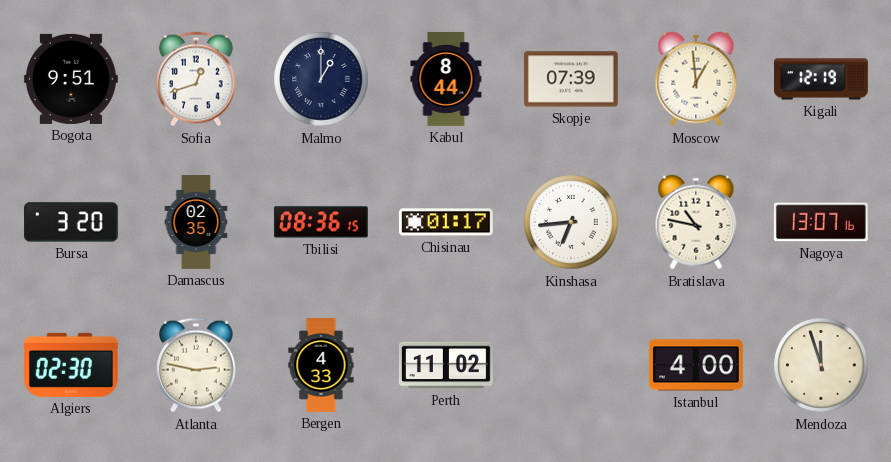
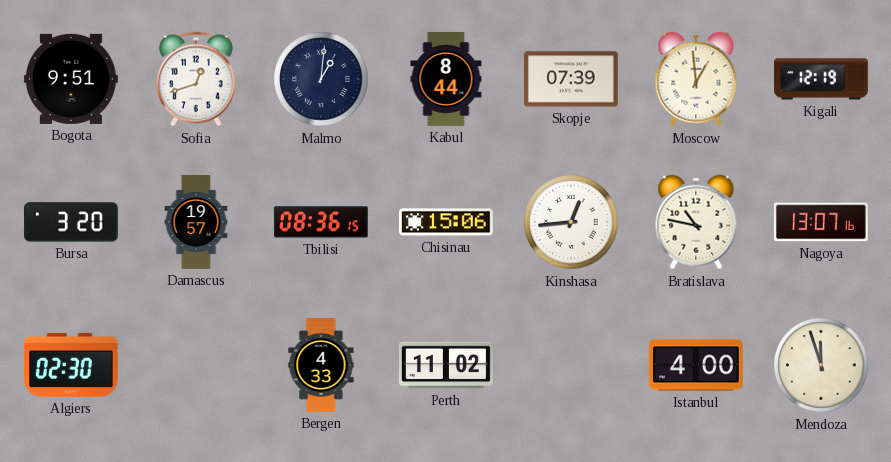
Malmo: 1:00 -> 1:01 (321, 79)
Damascus: 02:35 -> 19:57 (196, 223)
Chisinau: 01:17 -> 15:06 (446, 222)
Kinshasa: 6:44 -> 12:44 (571, 222)
Atlanta: 2:47 -> none (196, 365)
